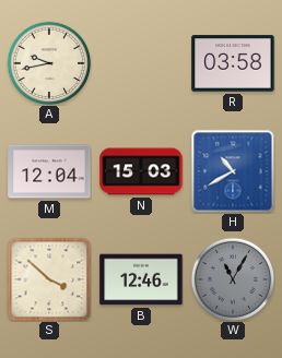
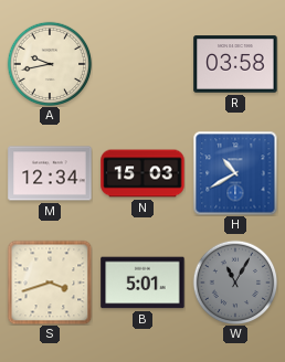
M: 12:04 -> 12:34 (50, 173)
S: 3:52 -> 3:42 (50, 283)
B: 12:46 -> 5:01 (142, 283)
